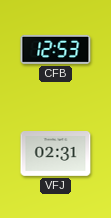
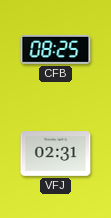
CFB: 12:53 -> 08:25 (56, 49)
